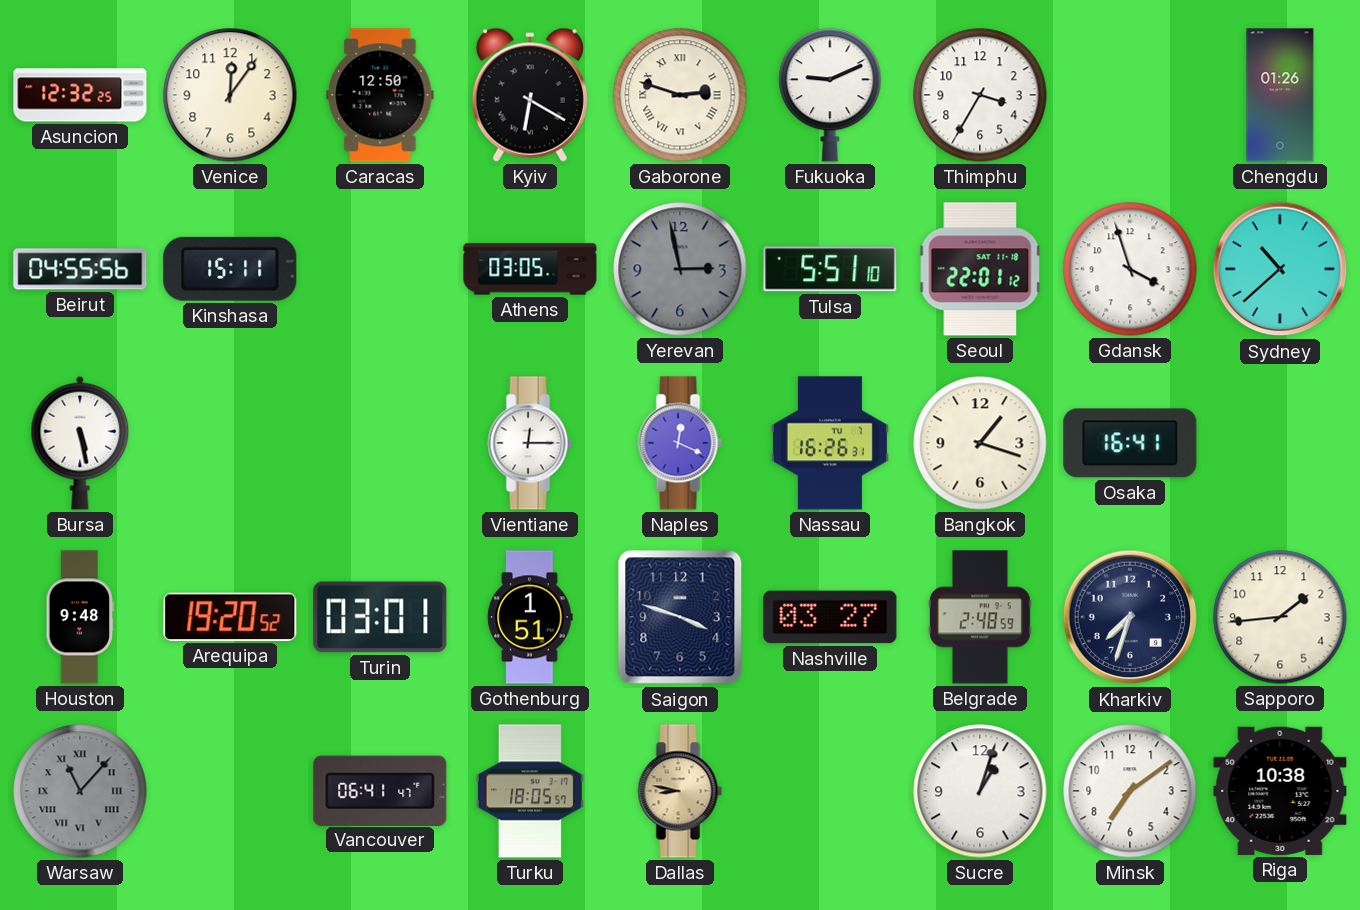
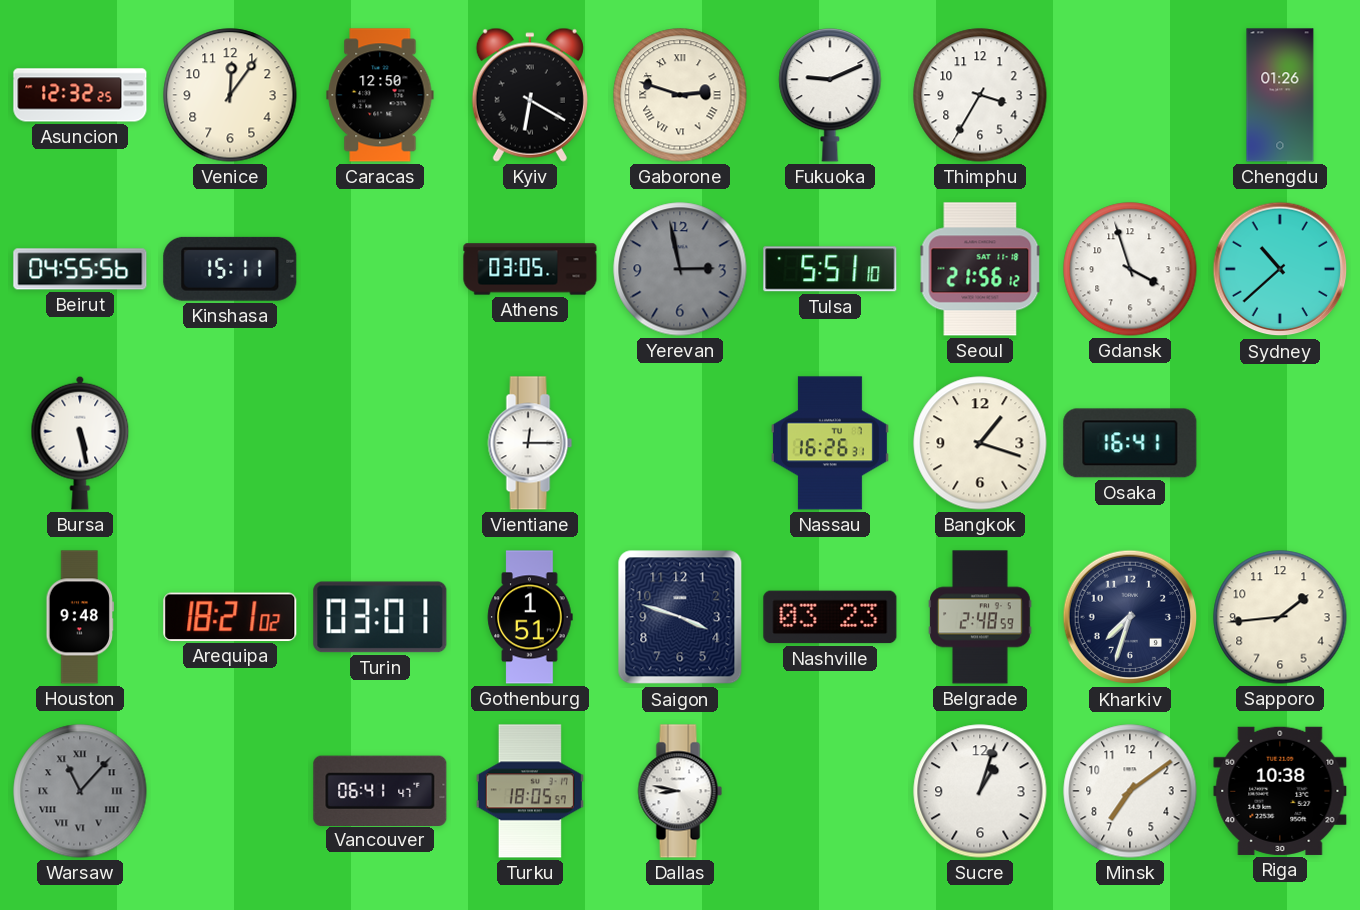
Seoul: 22:01 -> 21:56 (980, 269)
Naples: 12:19 -> none (680, 443)
Arequipa: 19:20 -> 18:21 (230, 617)
Nashville: 03:27 -> 03:23 (830, 617)
Dallas dial: champagne -> white (680, 791)
